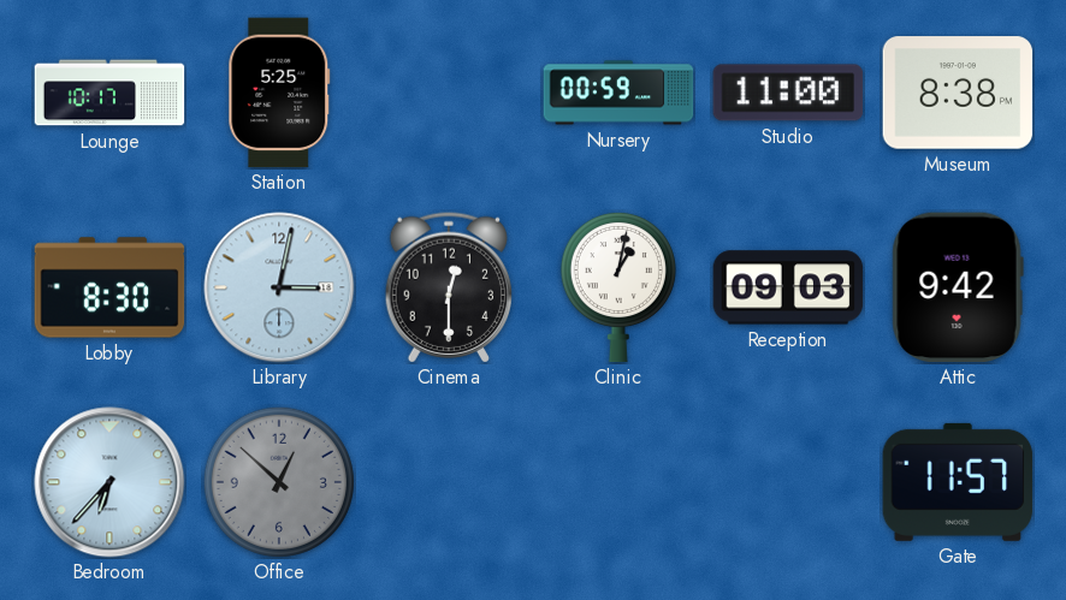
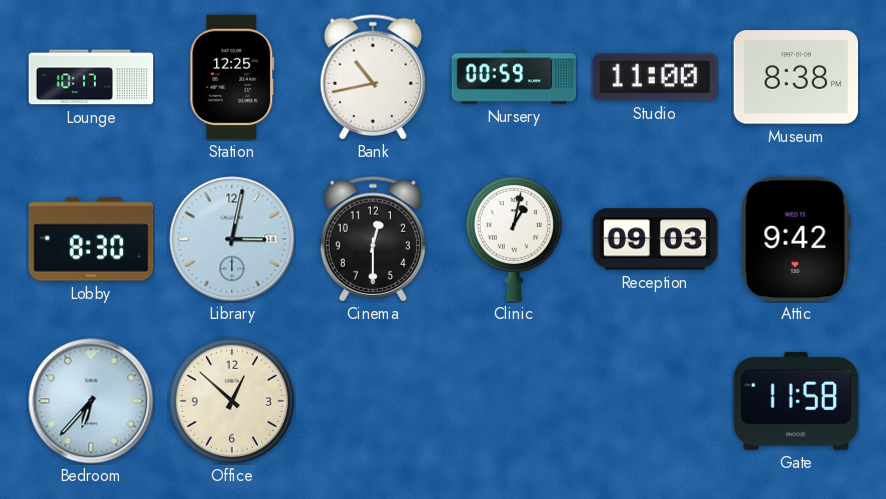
Station: 5:25 -> 12:25 (232, 77)
Bank: none -> 10:43 (372, 77)
Office dial: grey -> cream (232, 401)
Gate: 11:57 -> 11:58 (796, 401)
